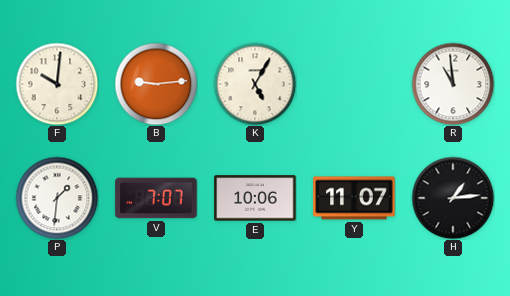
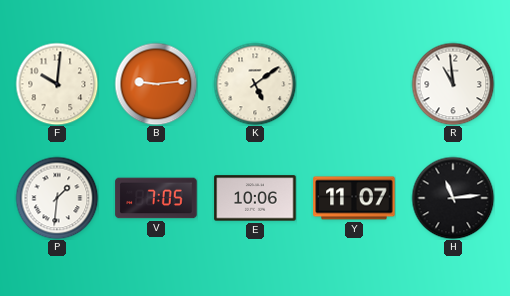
K: 5:05 -> 5:09 (255, 84)
V: 7:07 -> 7:05 (156, 198)
H: 1:14 -> 11:14 (453, 198)
